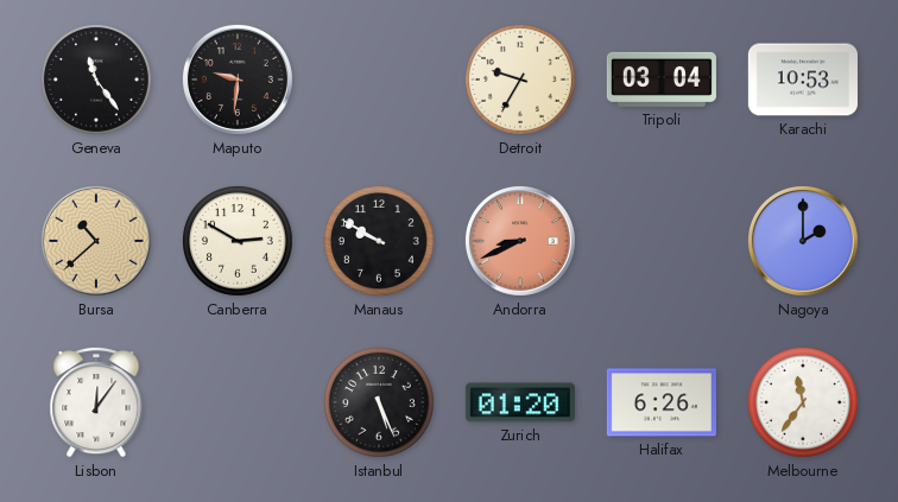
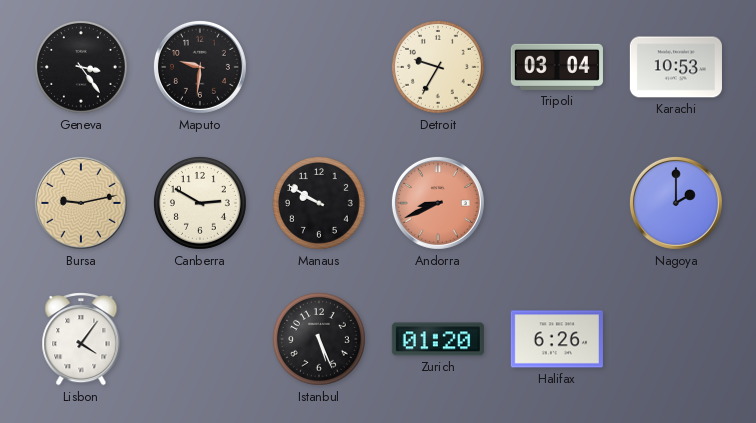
Geneva: 11:24 -> 3:24 (81, 67)
Bursa: 10:38 -> 9:13 (81, 203)
Lisbon: 12:06 -> 4:06 (81, 339)
Melbourne: 11:36 -> none (803, 402)
